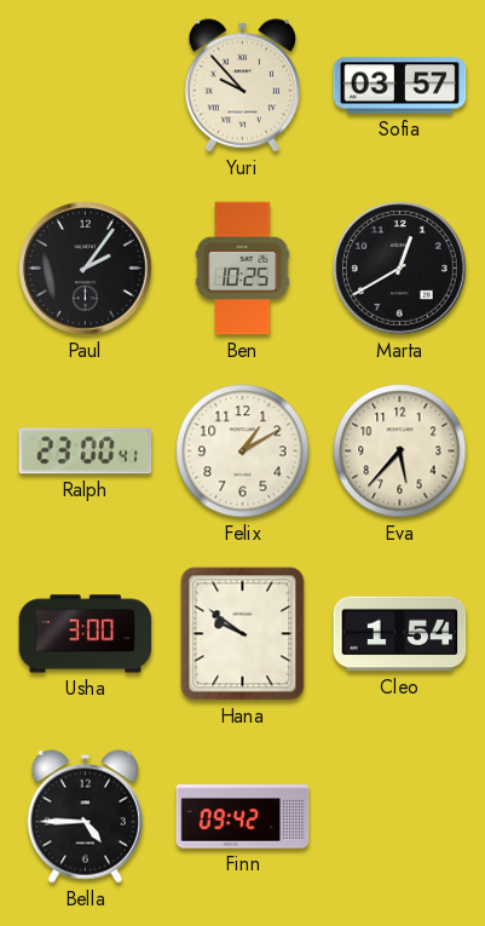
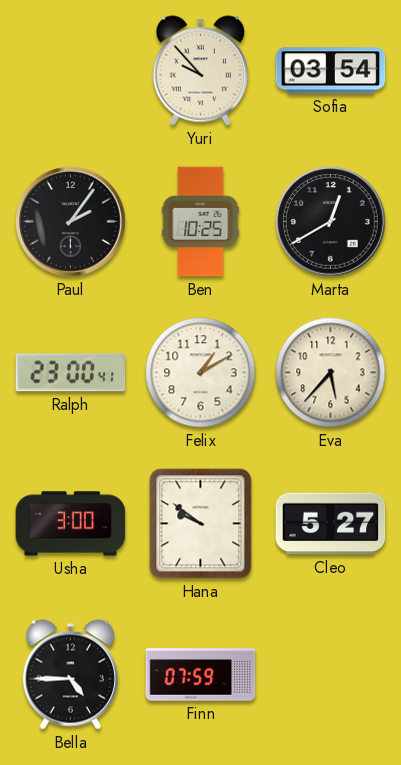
Sofia: 03:57 -> 03:54 (331, 71)
Cleo: 1:54 -> 5:27 (331, 524)
Finn: 09:42 -> 07:59 (201, 675)
